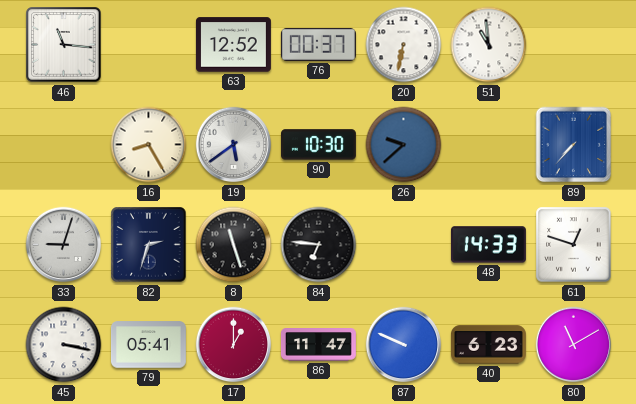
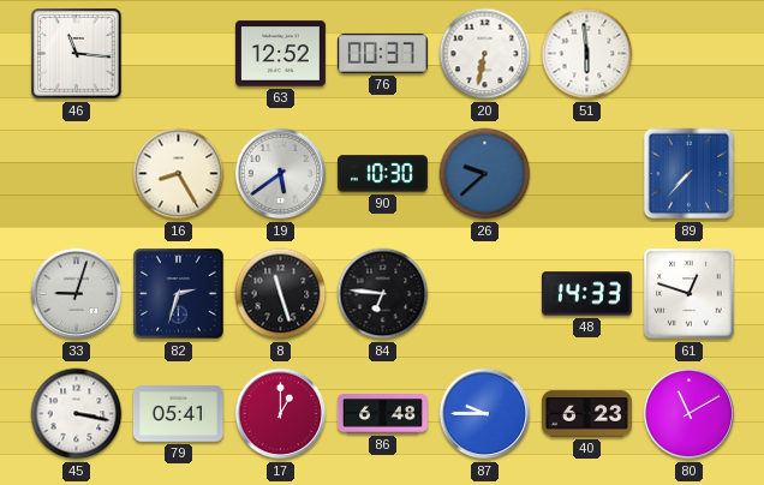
51: 10:59 -> 5:59 (587, 54)
86: 11:47 -> 6:48 (383, 414)
87: 9:49 -> 9:45 (485, 414)
